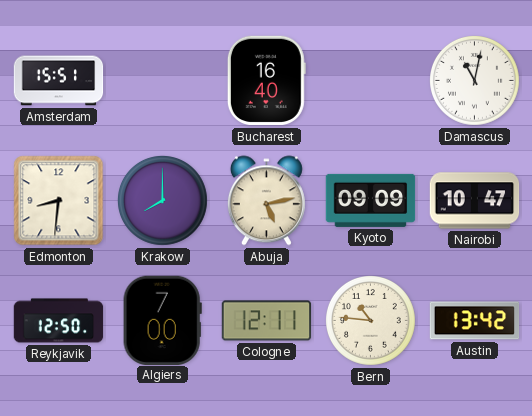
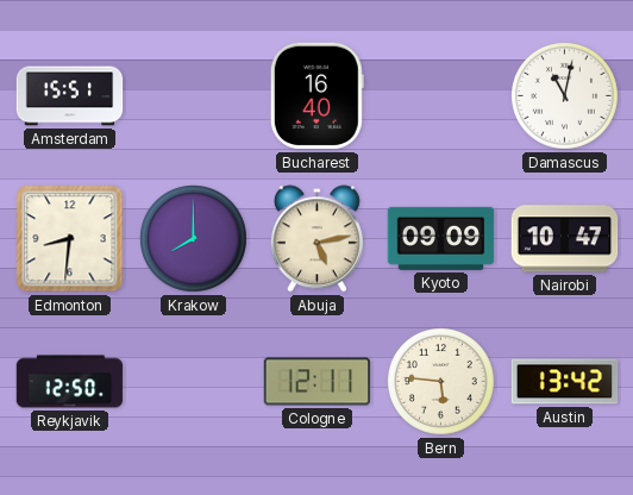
Algiers: 7:00 -> none (162, 320)
Bern: 10:46 -> 5:46 (441, 382)
